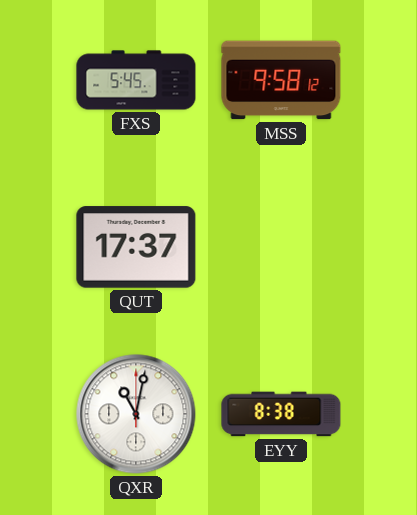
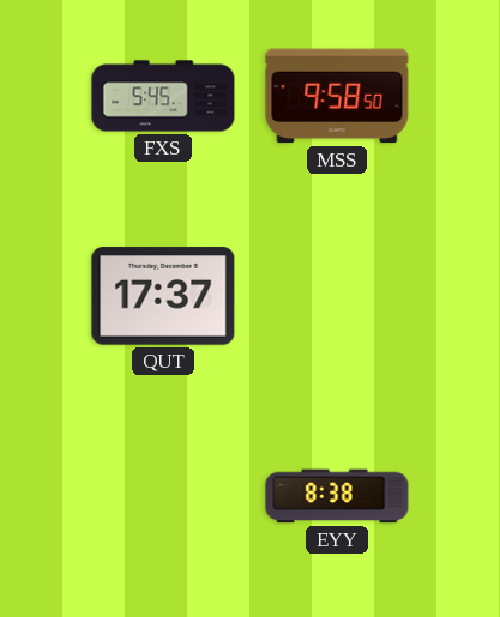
MSS: 9:58:12 -> 9:58:50 (337, 96)
QXR: 11:02 -> none (136, 414)
